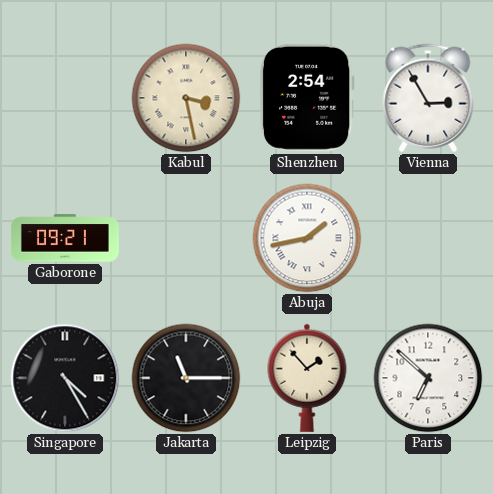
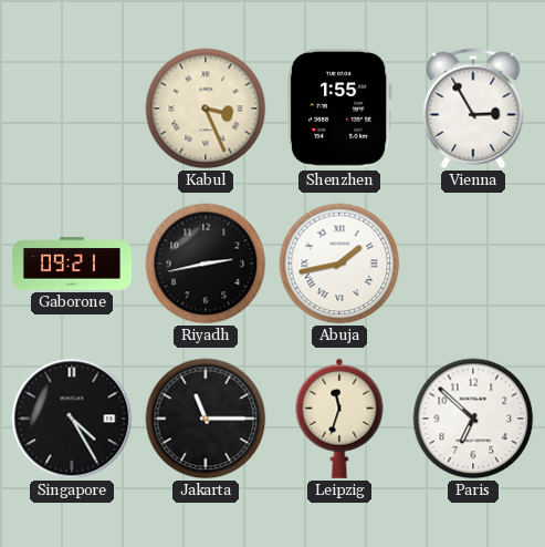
Kabul: 3:28 -> 3:26 (206, 109)
Shenzhen: 2:54 -> 1:55 (339, 109)
Riyadh: none -> 2:43 (206, 264)
Leipzig: 1:53 -> 11:33 (339, 419)
